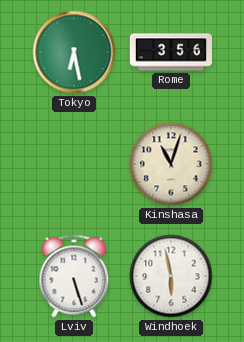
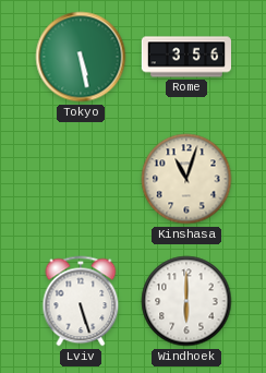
Tokyo: 6:28 -> 5:28 (81, 57)
Windhoek: 5:58 -> 6:00 (186, 301)
